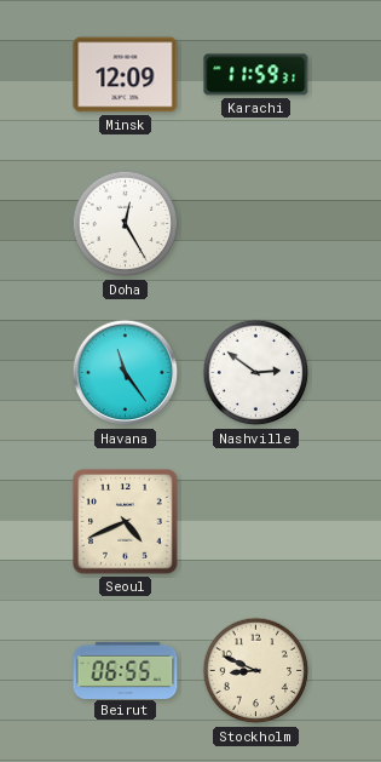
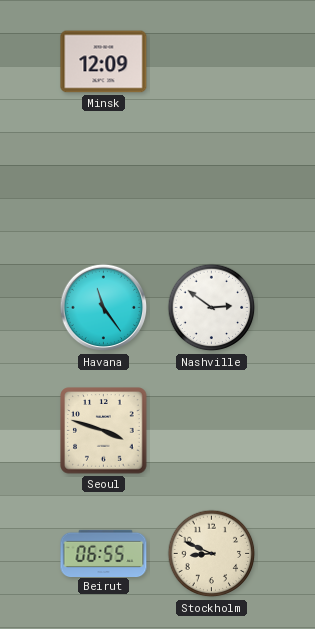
Karachi: 11:59 -> none (256, 75)
Doha: 12:25 -> none (126, 224)
Seoul: 4:41 -> 3:48 (104, 431)
